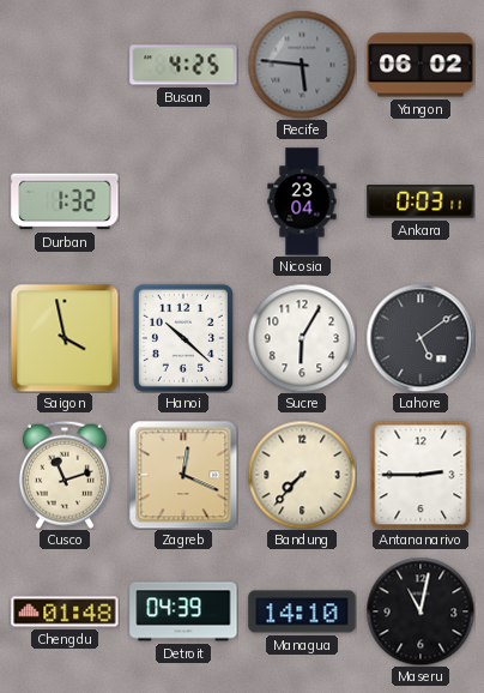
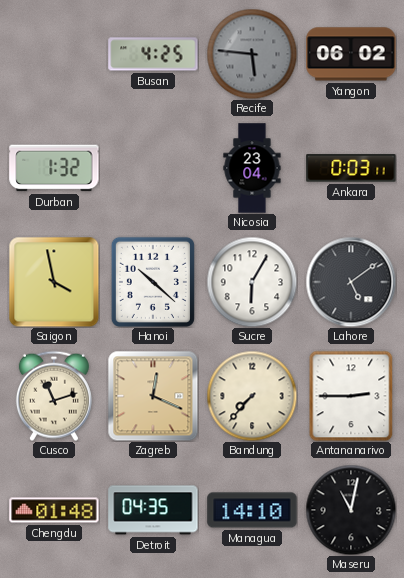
Detroit: 04:39 -> 04:35 (153, 510)
